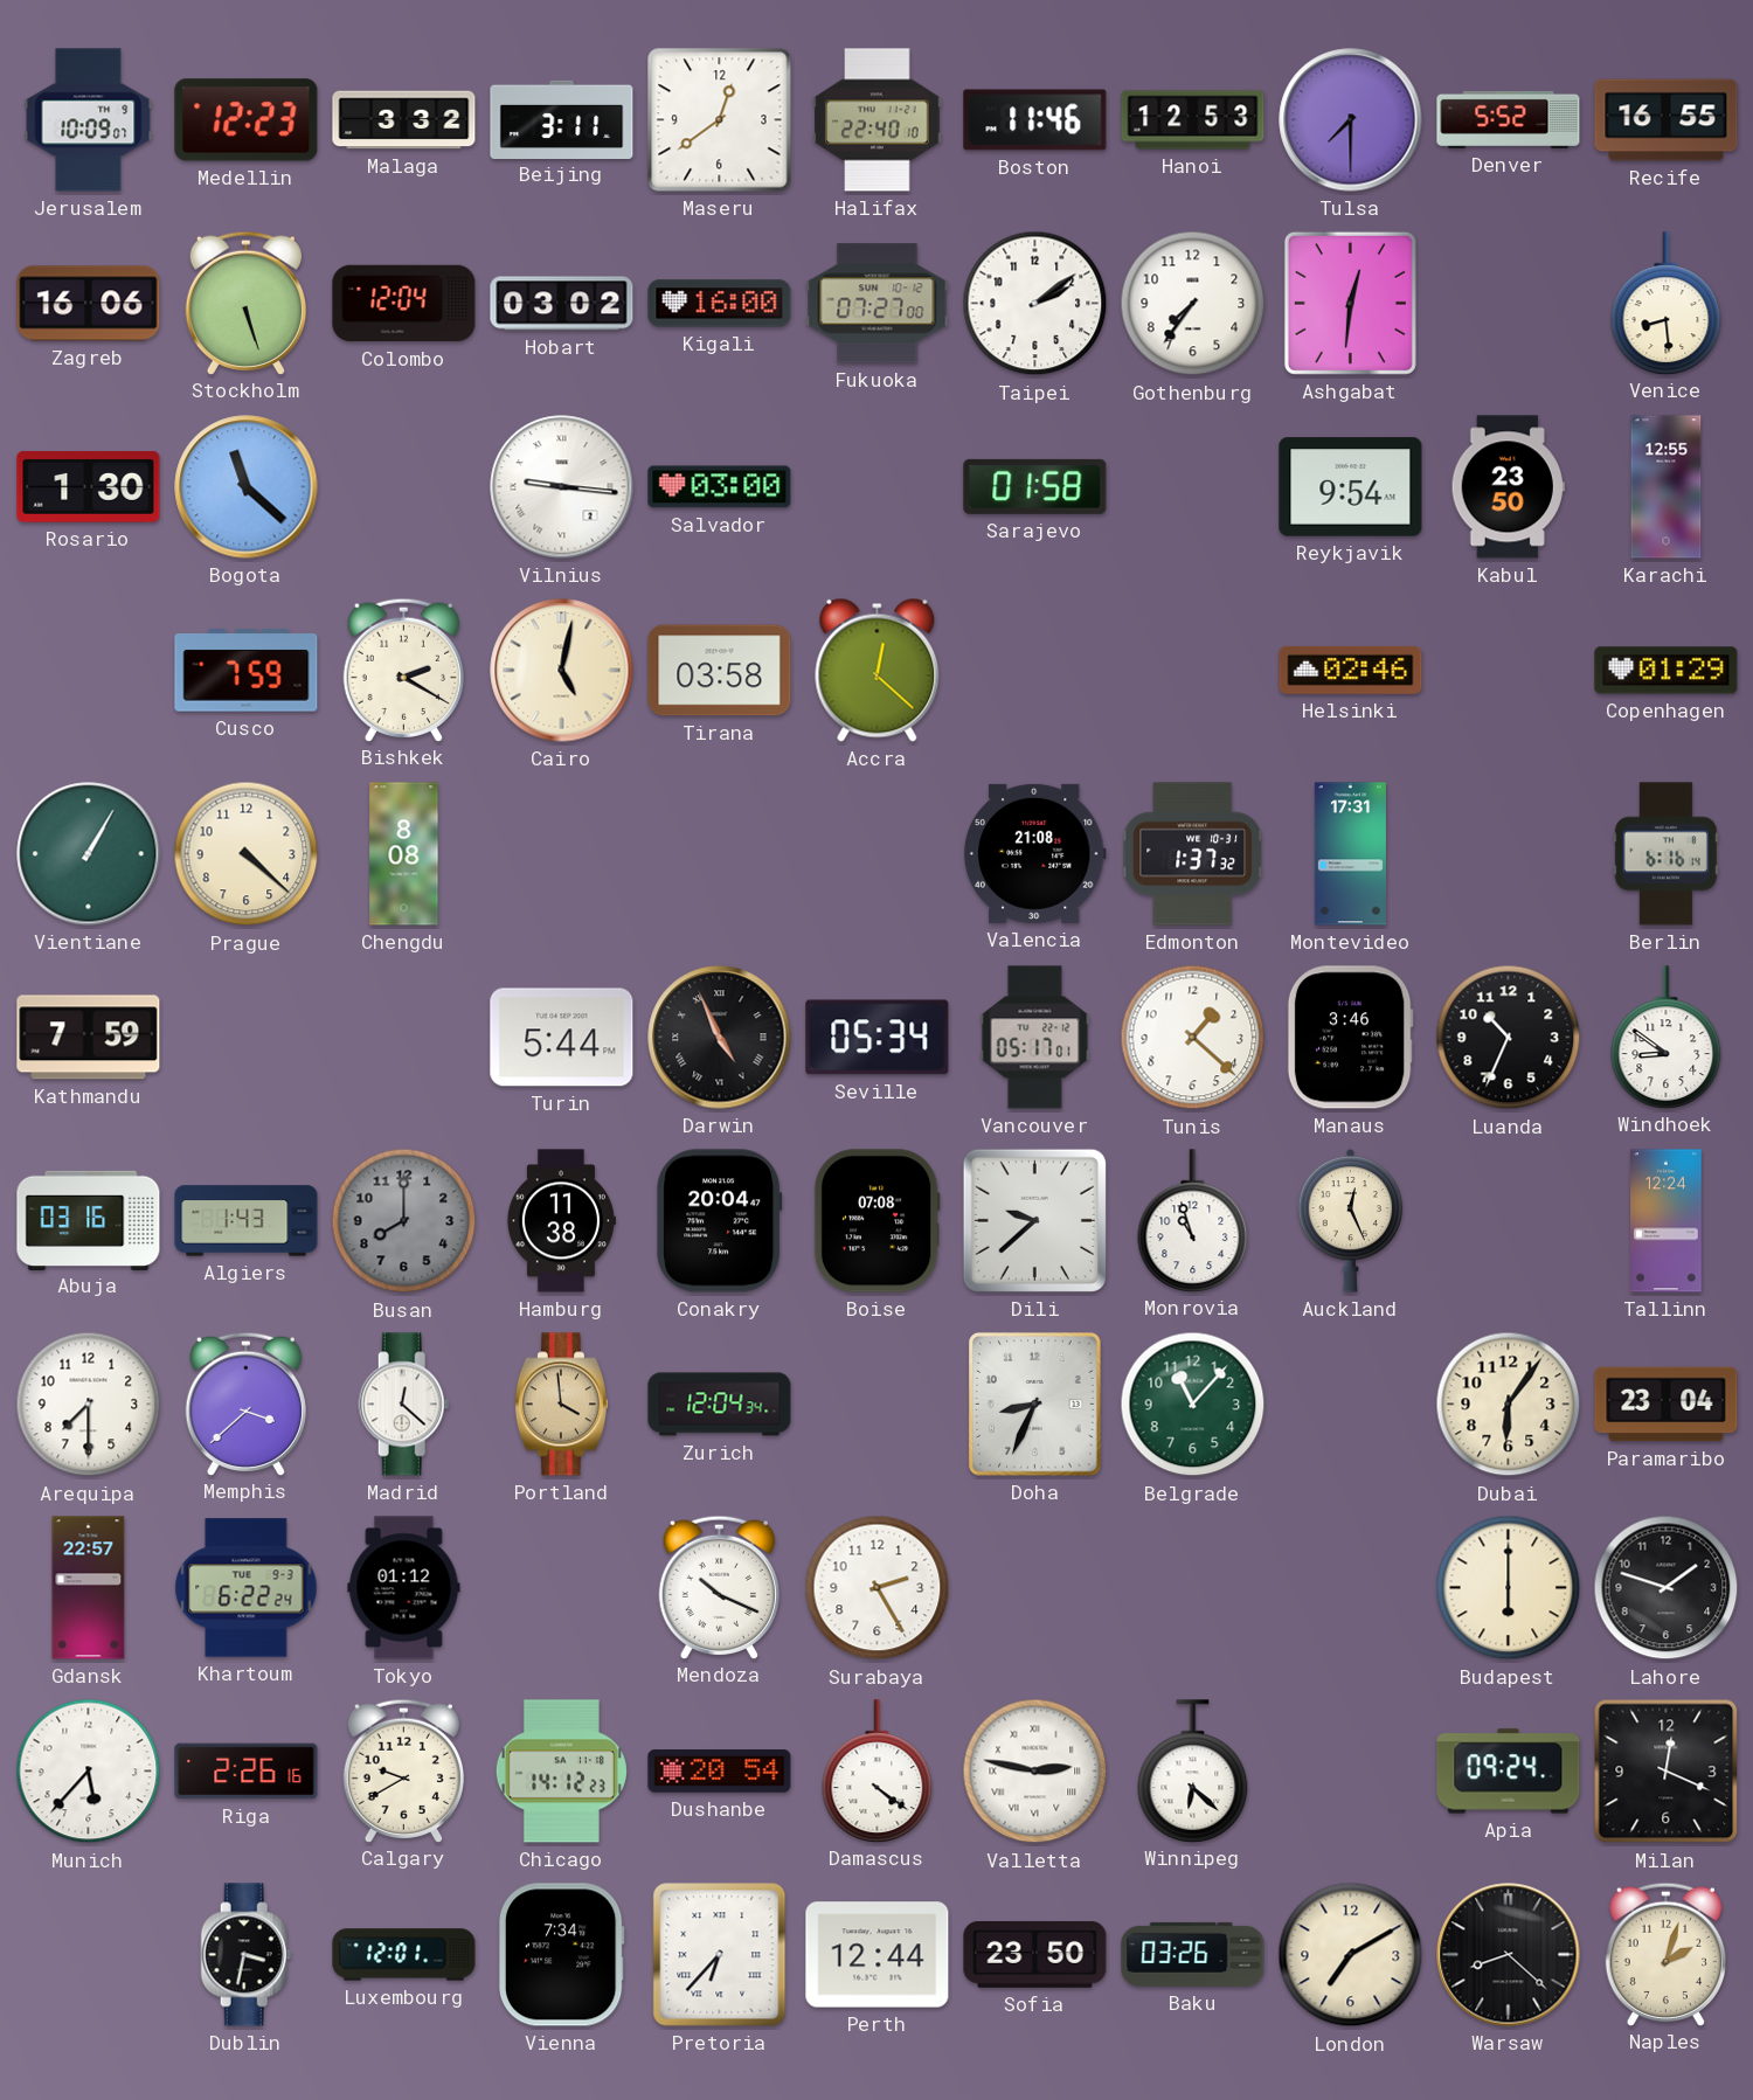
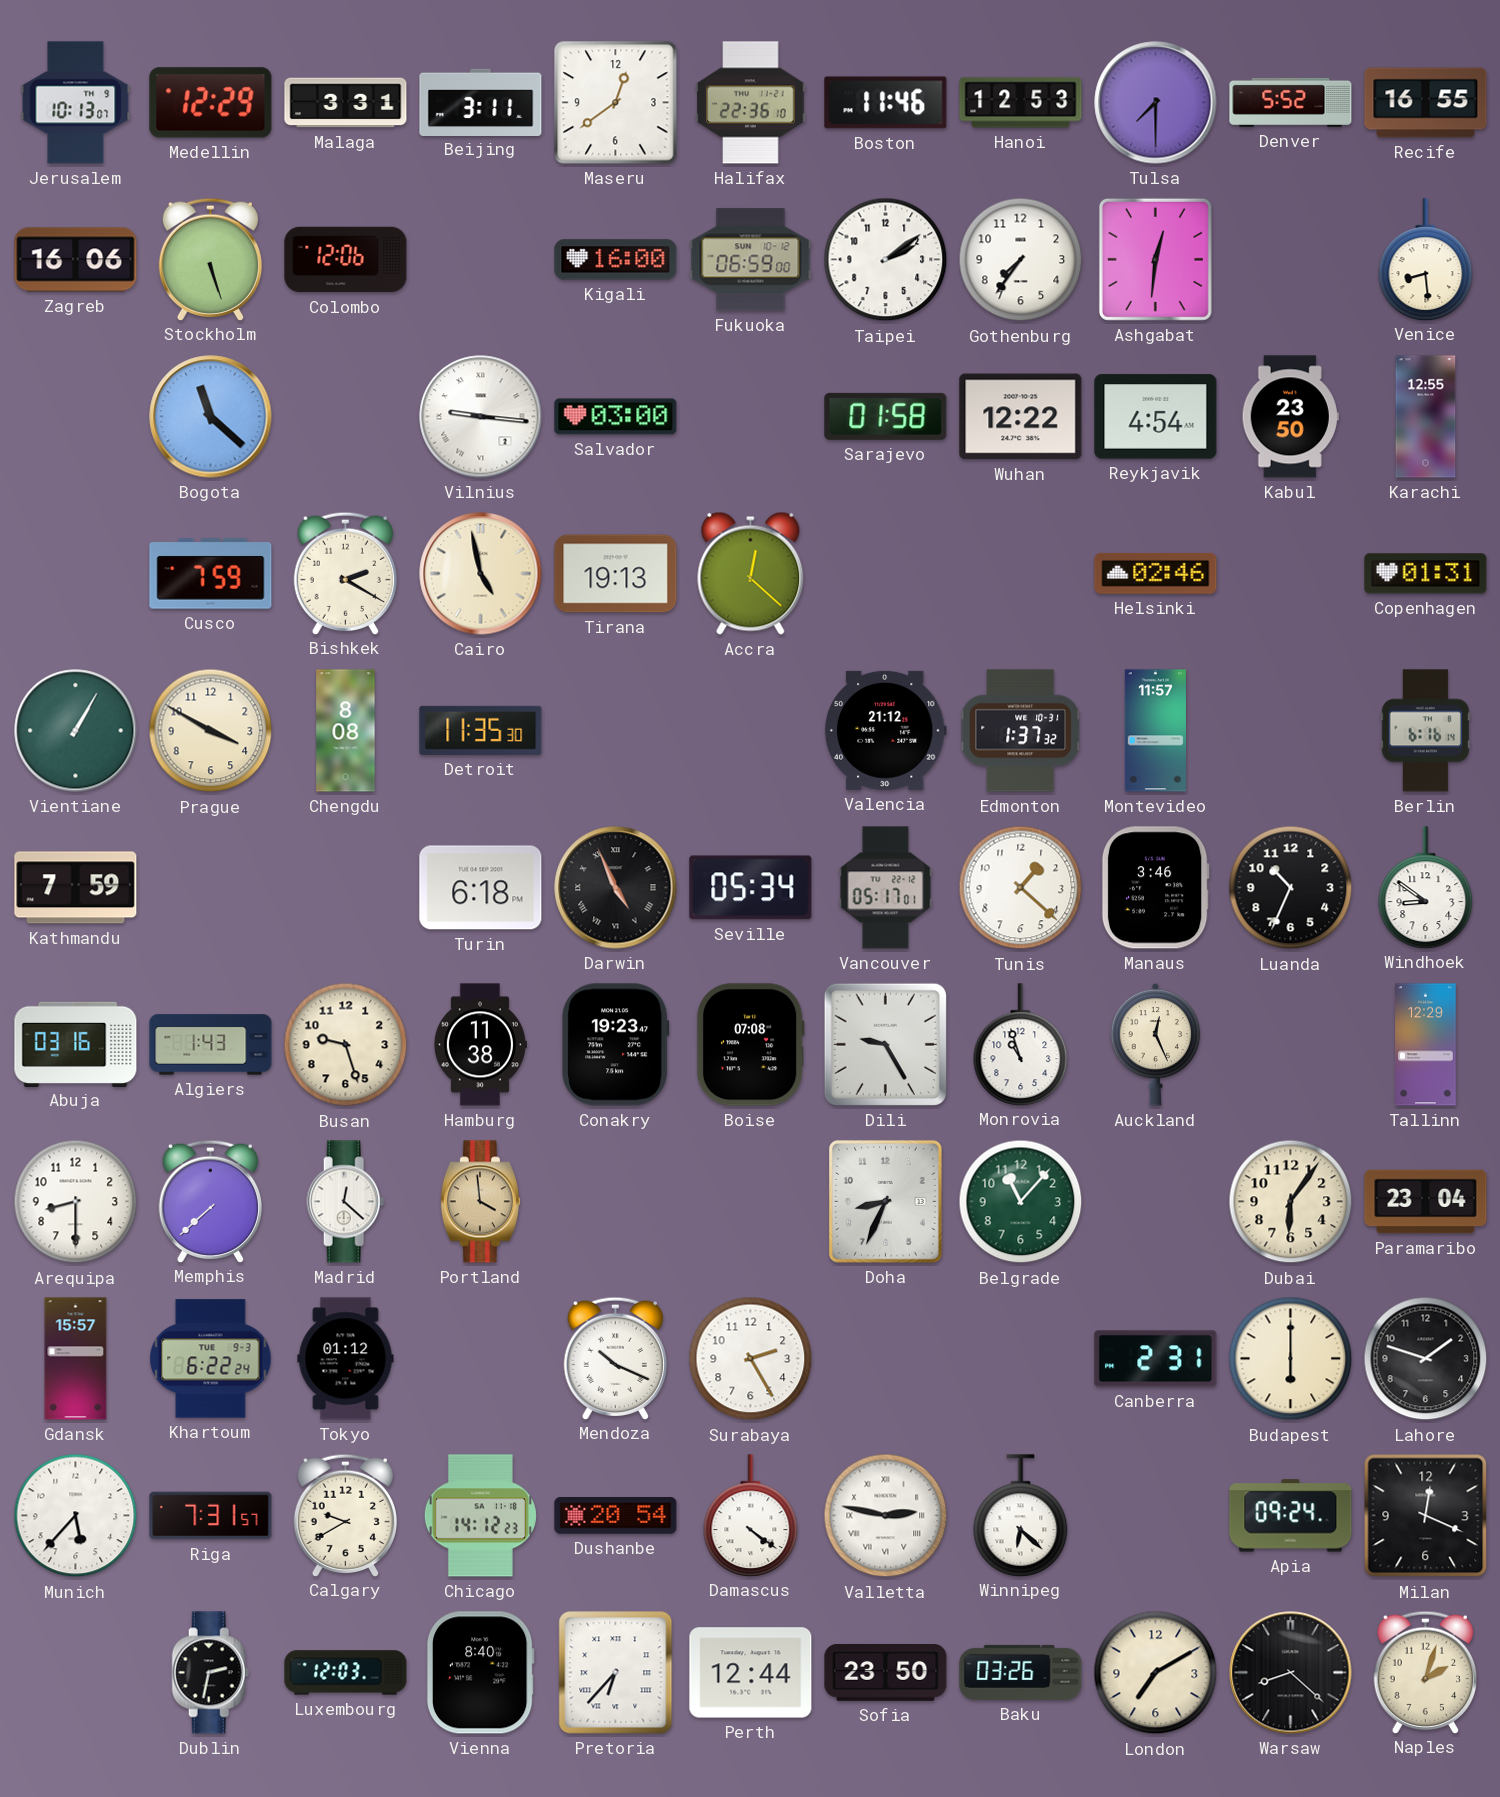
Jerusalem: 10:09 -> 10:13 (76, 103)
Medellin: 12:23 -> 12:29 (211, 103)
Malaga: 3:32 -> 3:31 (346, 103)
Halifax: 22:40 -> 22:36 (751, 103)
Colombo: 12:04 -> 12:06 (346, 260)
Hobart: 03:02 -> none (562, 304)
Fukuoka: 07:27 -> 06:59 (751, 260)
Rosario: 1:30 -> none (89, 487)
Wuhan: none -> 12:22 (1021, 417)
Reykjavik: 9:54 -> 4:54 (1156, 417)
Cairo: 5:02 -> 4:58 (481, 574)
Tirana: 03:58 -> 19:13 (616, 574)
Copenhagen: 01:29 -> 01:31 (1426, 574)
Prague: 4:22 -> 3:50 (211, 731)
Detroit: none -> 11:35 (481, 730)
Valencia: 21:08 -> 21:12 (885, 730)
Montevideo: 17:31 -> 11:57 (1155, 731)
Turin: 5:44 -> 6:18 (481, 888)
Busan: 8:00 -> 9:27 (346, 1045)
Busan dial: grey -> cream (346, 1045)
Conakry: 20:04 -> 19:23 (616, 1045)
Dili: 9:38 -> 9:25 (885, 1044)
Tallinn: 12:24 -> 12:29 (1426, 1045)
Arequipa: 7:30 -> 8:30 (76, 1202)
Memphis: 3:38 -> 7:38 (210, 1201)
Zurich: 12:04 -> none (720, 1405)
Gdansk: 22:57 -> 15:57 (76, 1359)
Canberra: none -> 2:31 (1156, 1359)
Riga: 2:26 -> 7:31 (211, 1516)
Dublin: 3:32 -> 2:32 (211, 1673)
Luxembourg: 12:01 -> 12:03 (346, 1673)
Vienna: 7:34 -> 8:40 (480, 1673)
